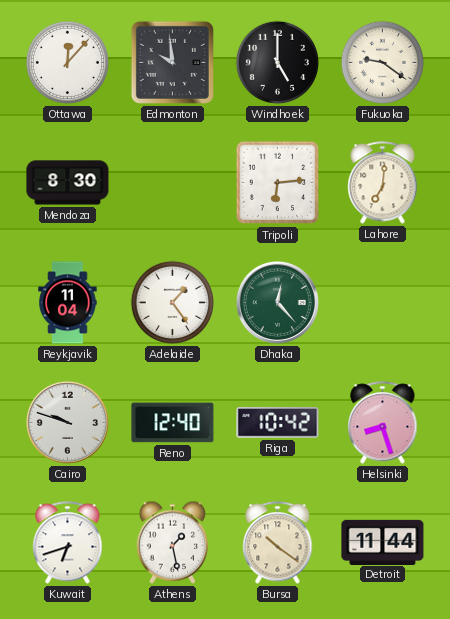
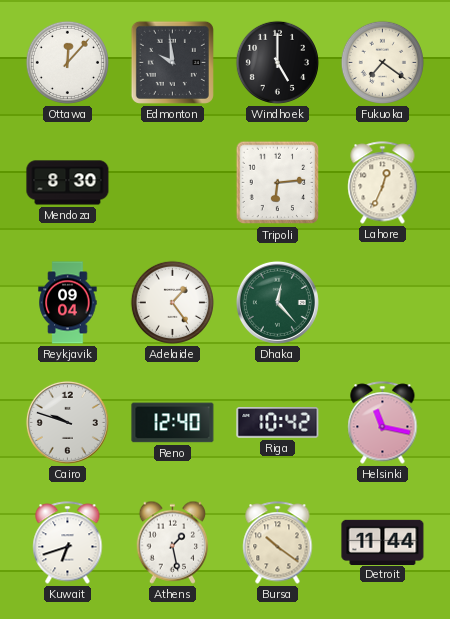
Fukuoka: 9:21 -> 7:21 (382, 62)
Lahore: 7:01 -> 12:34 (383, 183)
Reykjavik: 11:04 -> 09:04 (68, 303)
Helsinki: 8:27 -> 11:17 (383, 423)
